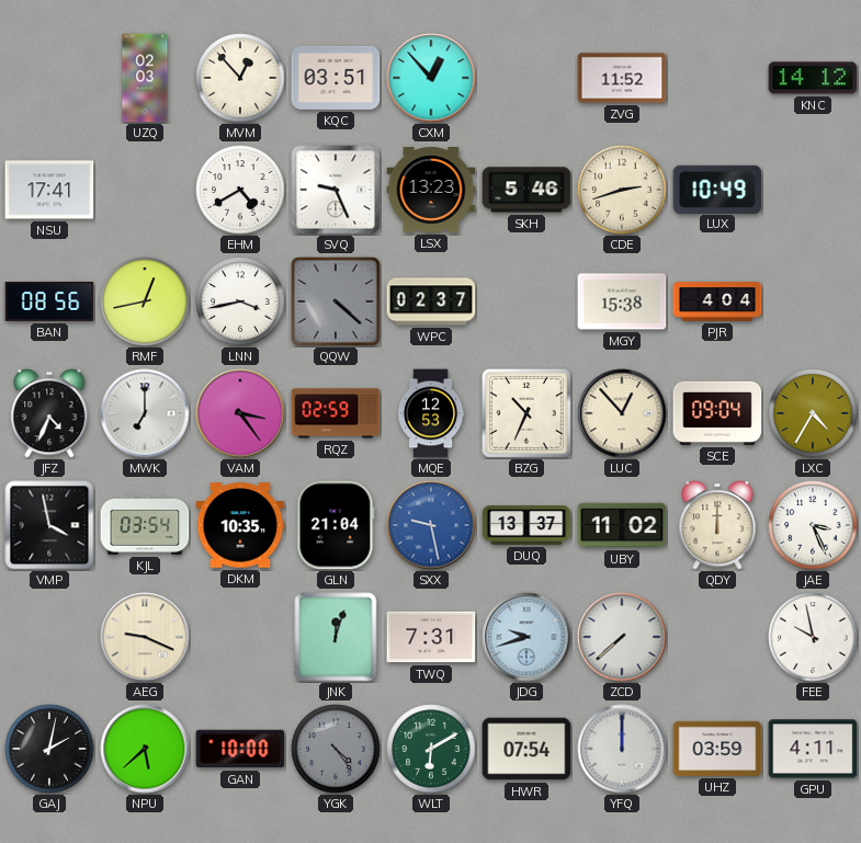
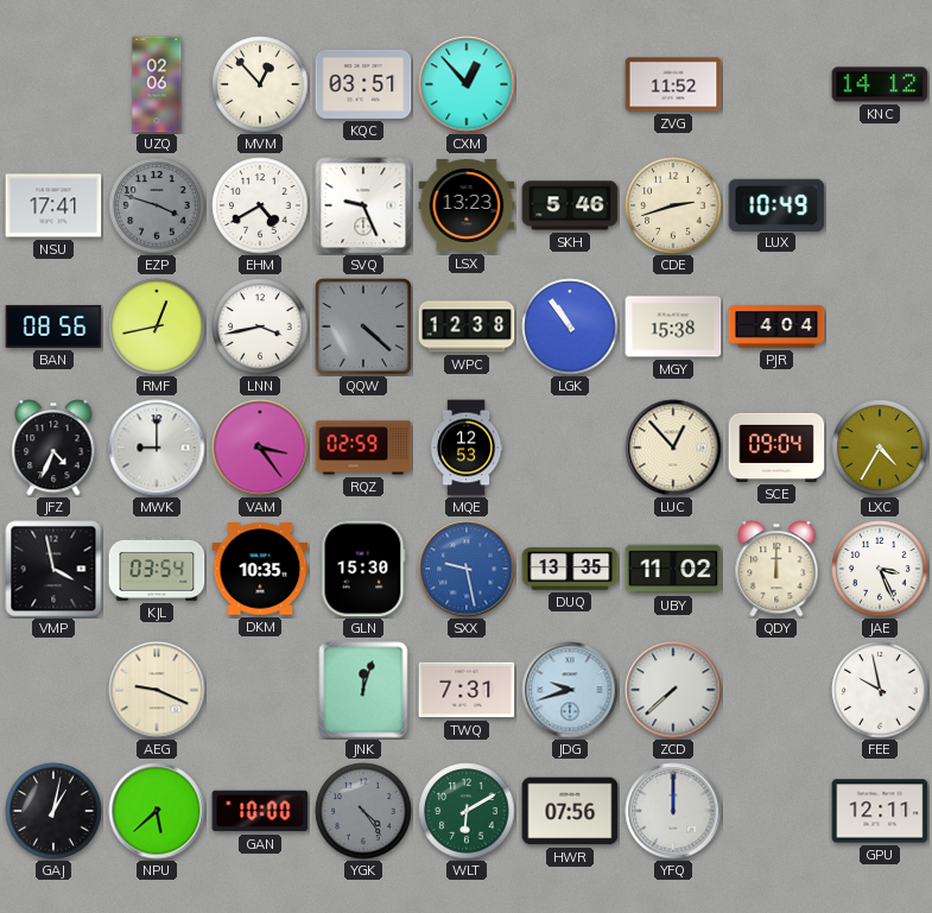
UZQ: 02:03 -> 02:06 (157, 84)
EZP: none -> 3:48 (157, 205)
WPC: 02:37 -> 12:38 (467, 326)
LGK: none -> 10:54 (570, 326)
MWK: 7:00 -> 9:00 (157, 448)
BZG: 10:34 -> none (526, 413)
GLN: 21:04 -> 15:30 (363, 569)
DUQ: 13:37 -> 13:35 (570, 569)
GAJ: 2:02 -> 1:02 (53, 811)
HWR: 07:54 -> 07:56 (570, 811)
UHZ: 03:59 -> none (717, 749)
GPU: 4:11 -> 12:11 (880, 811)
